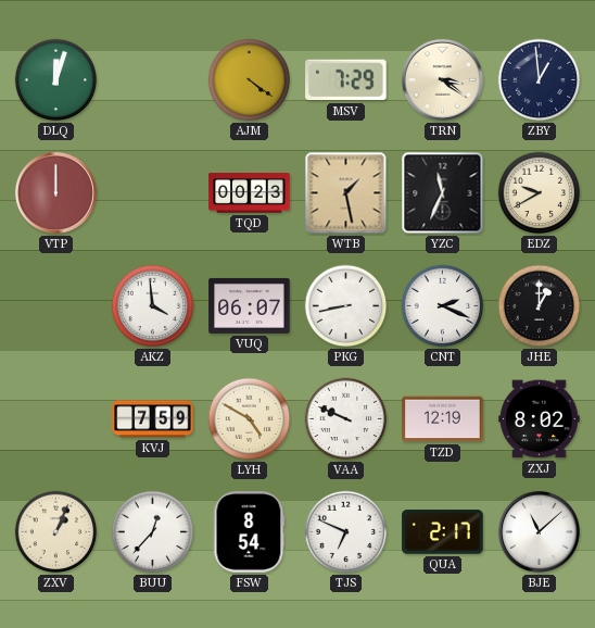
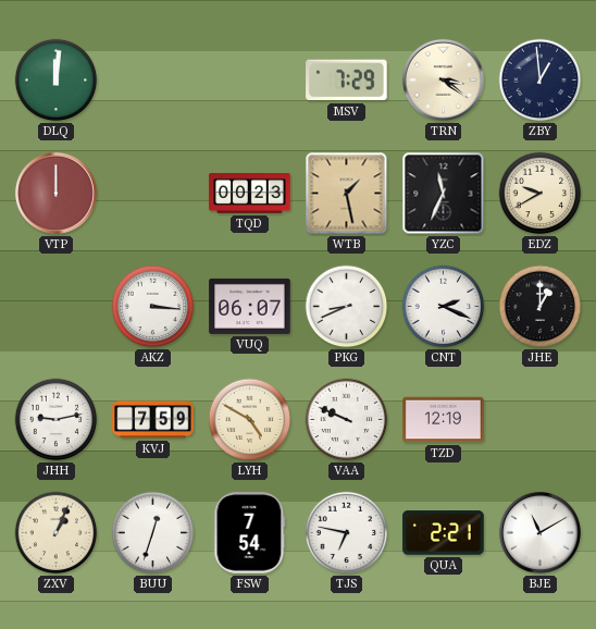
DLQ: 12:03 -> 12:01 (57, 81)
AJM: 4:21 -> none (250, 80)
AKZ: 3:59 -> 3:16 (153, 307)
PKG: 8:43 -> 8:41 (347, 307)
JHH: none -> 9:13 (57, 420)
ZXJ: 8:02 -> none (540, 419)
BUU: 12:37 -> 12:33 (153, 533)
FSW: 8:54 -> 7:54 (250, 533)
TJS: 6:49 -> 6:47 (347, 533)
QUA: 2:17 -> 2:21 (444, 533)
BJE: 11:08 -> 11:10 (539, 532)
